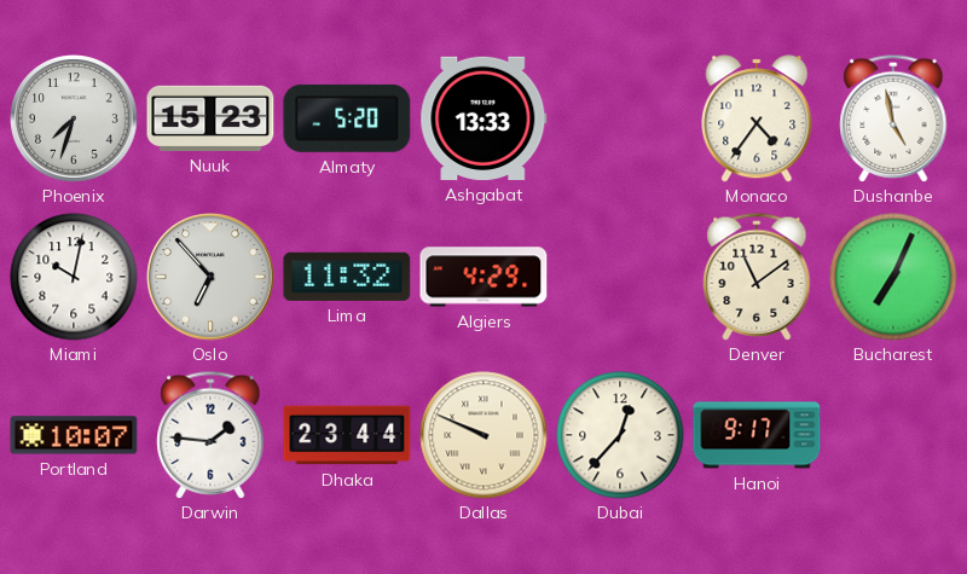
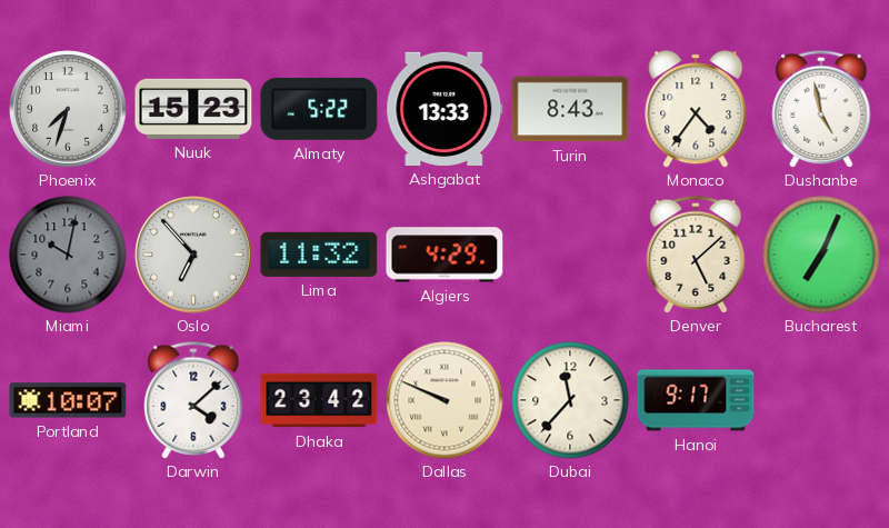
Almaty: 5:20 -> 5:22 (319, 109)
Turin: none -> 8:43 (570, 109)
Miami dial: white -> grey (68, 255)
Denver: 11:09 -> 5:08 (696, 255)
Darwin: 1:46 -> 4:08 (193, 400)
Dhaka: 23:44 -> 23:42 (319, 400)
Dubai: 12:37 -> 11:37 (570, 400)
